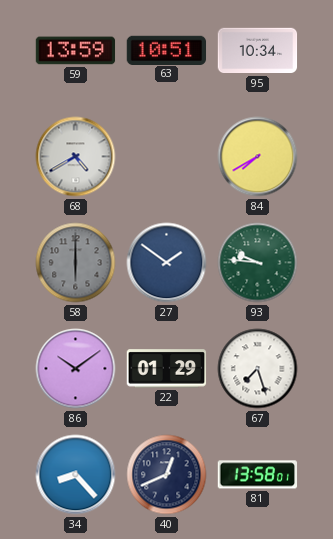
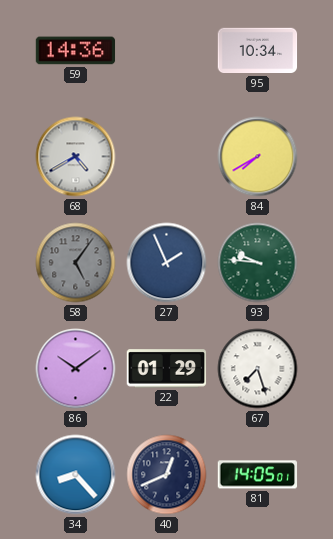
59: 13:59 -> 14:36 (76, 51)
63: 10:51 -> none (167, 50)
58: 6:00 -> 5:06 (76, 263)
27: 1:51 -> 1:56 (167, 263)
81: 13:58 -> 14:05 (258, 475)
